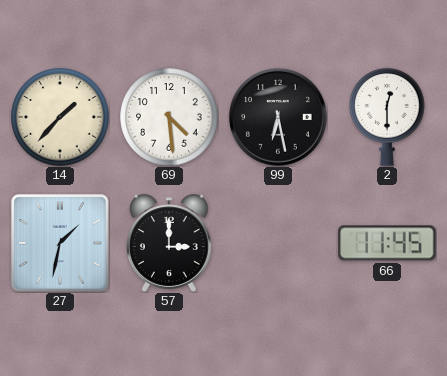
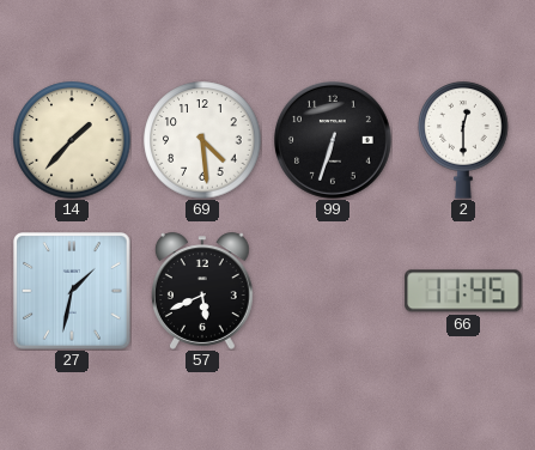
99: 6:28 -> 6:33 (334, 141)
57: 3:00 -> 5:41 (202, 291)
